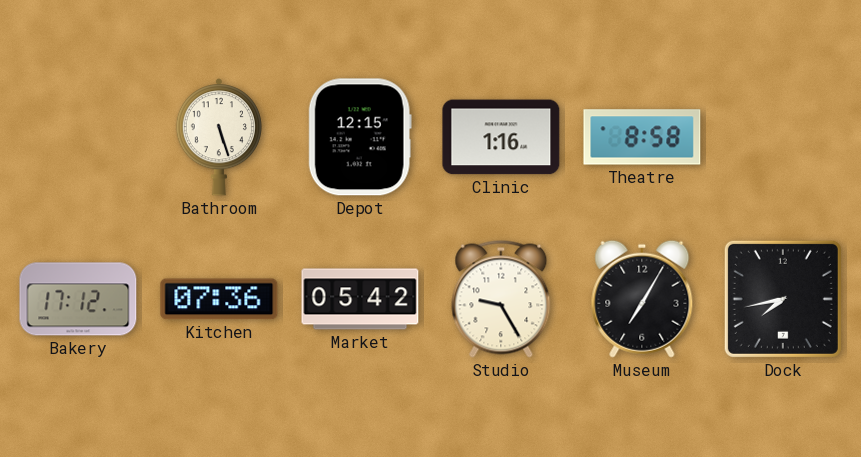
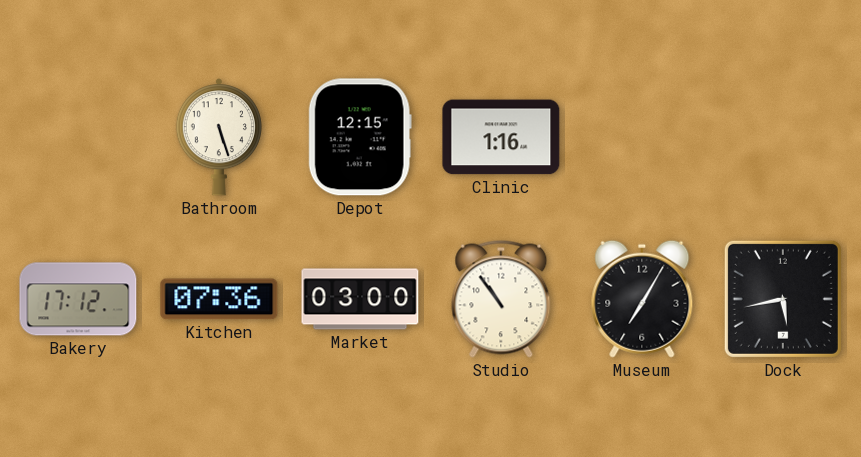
Theatre: 8:58 -> none (642, 137)
Market: 05:42 -> 03:00 (360, 299)
Studio: 9:25 -> 10:54 (501, 299)
Dock: 7:43 -> 5:43 (783, 299)
